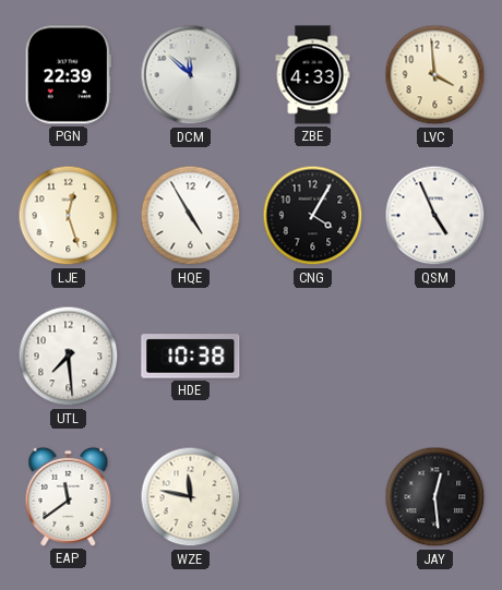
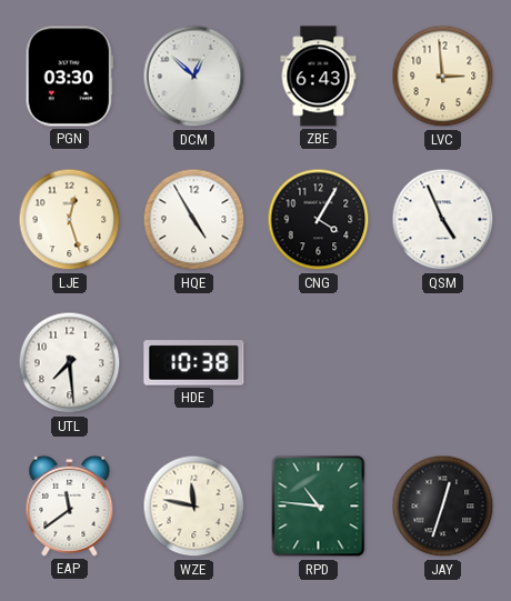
PGN: 22:39 -> 03:30 (69, 77)
DCM: 11:52 -> 12:52 (194, 77)
ZBE: 4:33 -> 6:43 (319, 77)
LVC: 3:59 -> 2:59 (443, 77)
RPD: none -> 10:46 (319, 507)
JAY: 12:29 -> 12:33 (443, 507)
